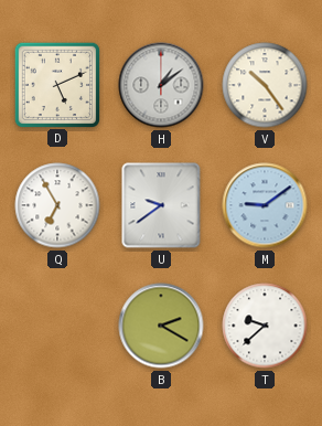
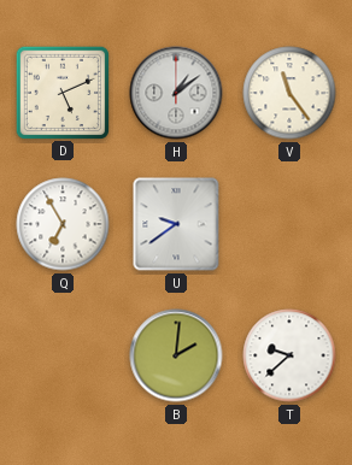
V: 10:24 -> 11:24 (289, 93)
M: 9:09 -> none (265, 205)
B: 2:20 -> 2:01 (176, 355)
